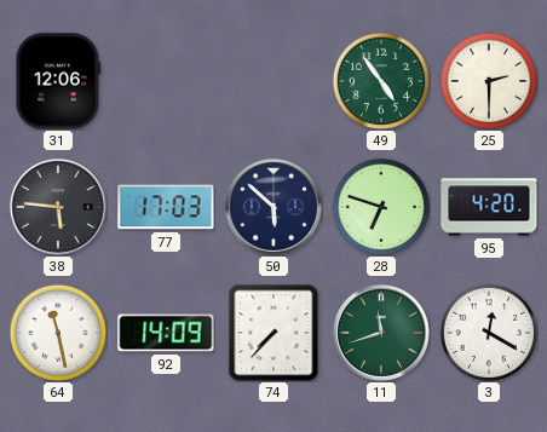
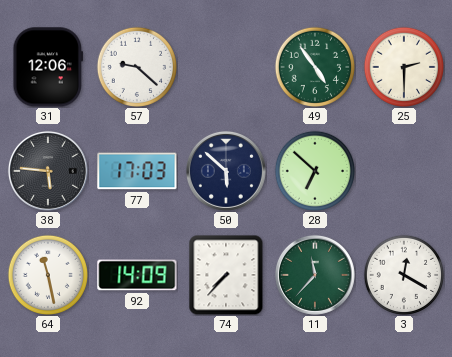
57: none -> 9:22 (136, 66)
28: 6:48 -> 6:52 (314, 170)
95: 4:20 -> none (489, 207)
11: 11:42 -> 11:37 (315, 275)
